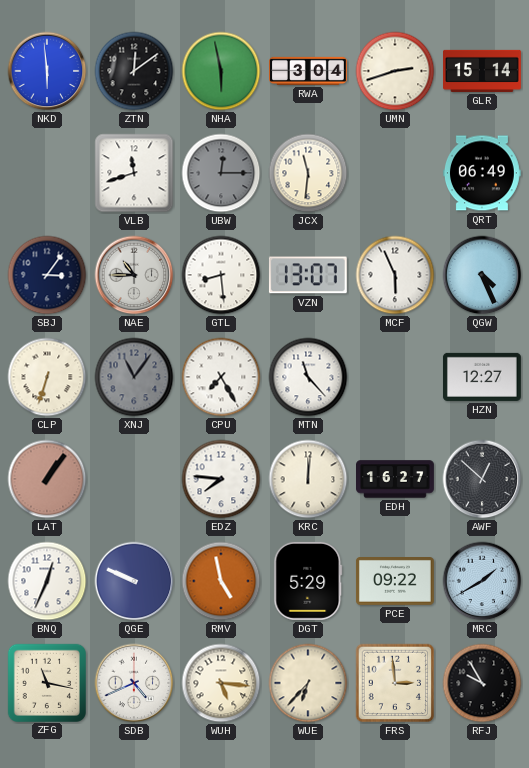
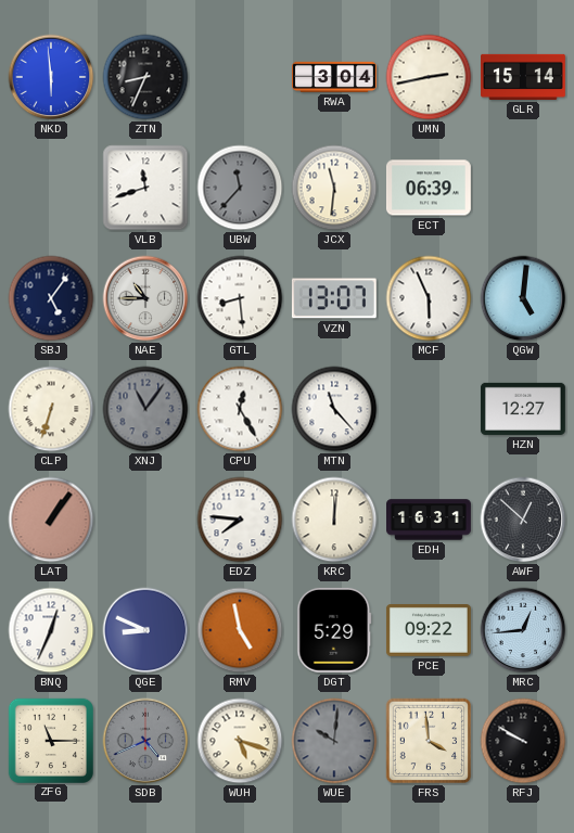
ZTN: 12:09 -> 8:34 (145, 77)
NHA: 5:58 -> none (221, 71)
UMN: 2:42 -> 2:43 (429, 77)
UBW: 12:15 -> 11:37 (240, 188)
ECT: none -> 06:39 (429, 188)
QRT: 06:49 -> none (482, 173)
SBJ: 3:06 -> 5:06 (51, 298)
QGW: 4:26 -> 5:01 (523, 298)
CPU: 7:25 -> 12:25 (240, 409)
EDH: 16:27 -> 16:31 (430, 520)
QGE: 9:49 -> 8:49 (145, 630)
MRC: 1:40 -> 12:44 (523, 630)
ZFG: 11:17 -> 11:15 (50, 740)
SDB dial: white -> grey (145, 741)
WUH: 5:16 -> 5:18 (240, 741)
WUE: 6:37 -> 10:01 (334, 741)
WUE dial: cream -> grey (334, 741)
FRS: 2:59 -> 3:59 (429, 741)
RFJ: 9:55 -> 9:50 (523, 741)
